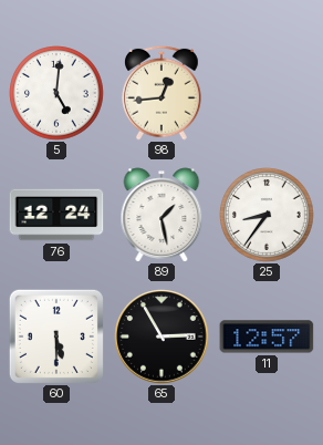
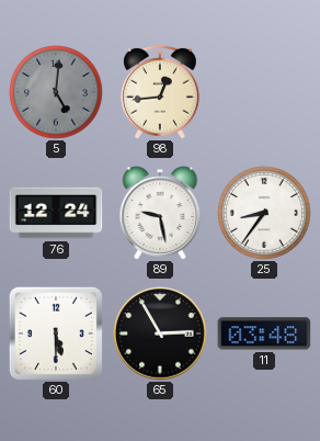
5 dial: white -> grey (57, 93)
89: 1:28 -> 9:28 (160, 213)
11: 12:57 -> 03:48 (264, 333)
